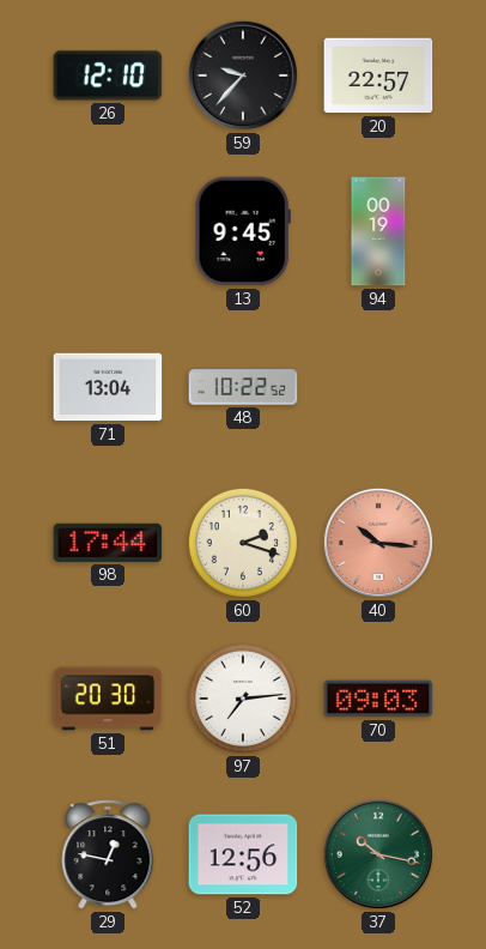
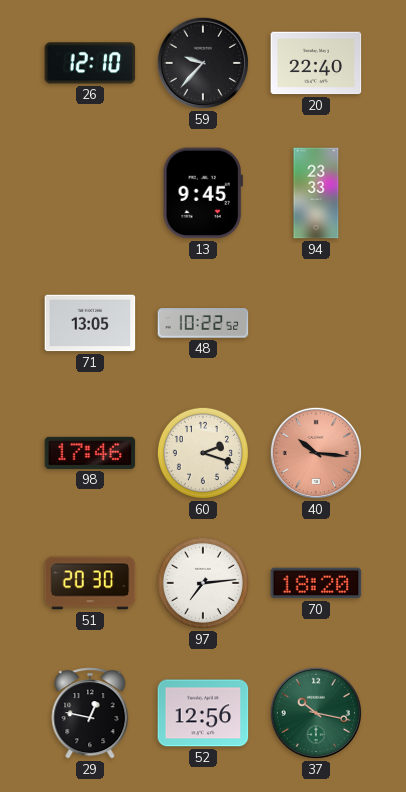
20: 22:57 -> 22:40 (316, 63)
94: 00:19 -> 23:33 (316, 193)
71: 13:04 -> 13:05 (90, 323)
98: 17:44 -> 17:46 (90, 453)
70: 09:03 -> 18:20 (316, 583)
